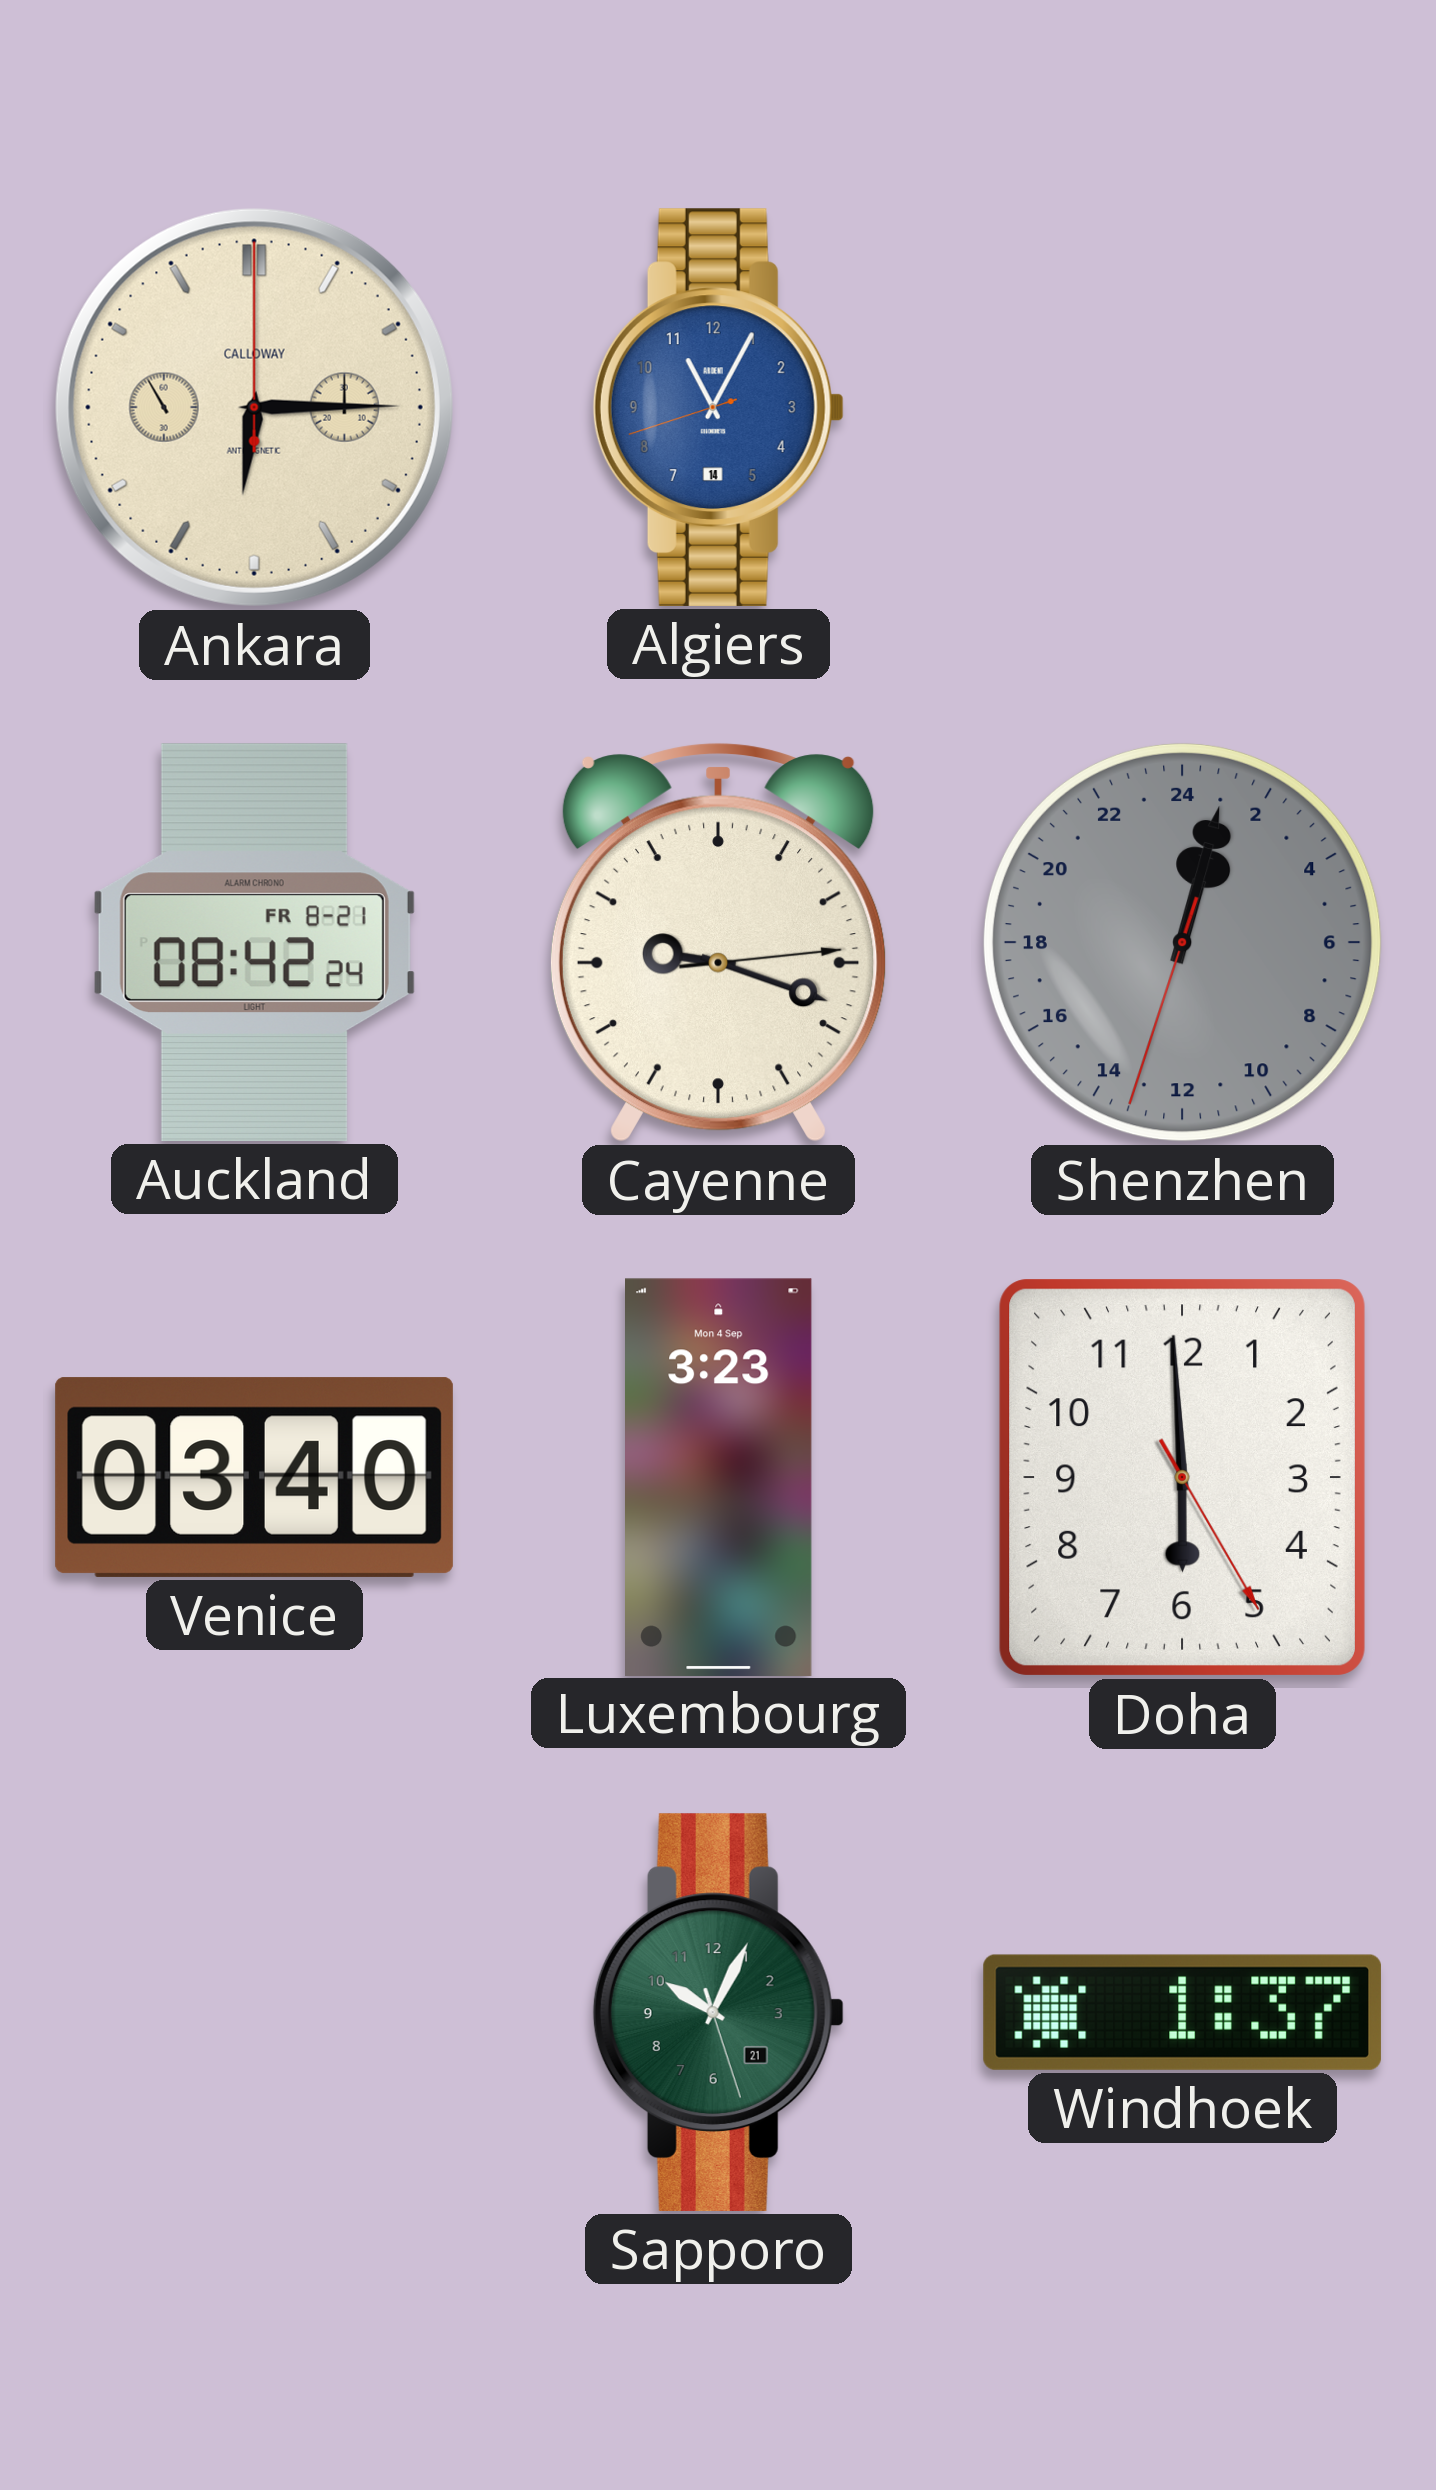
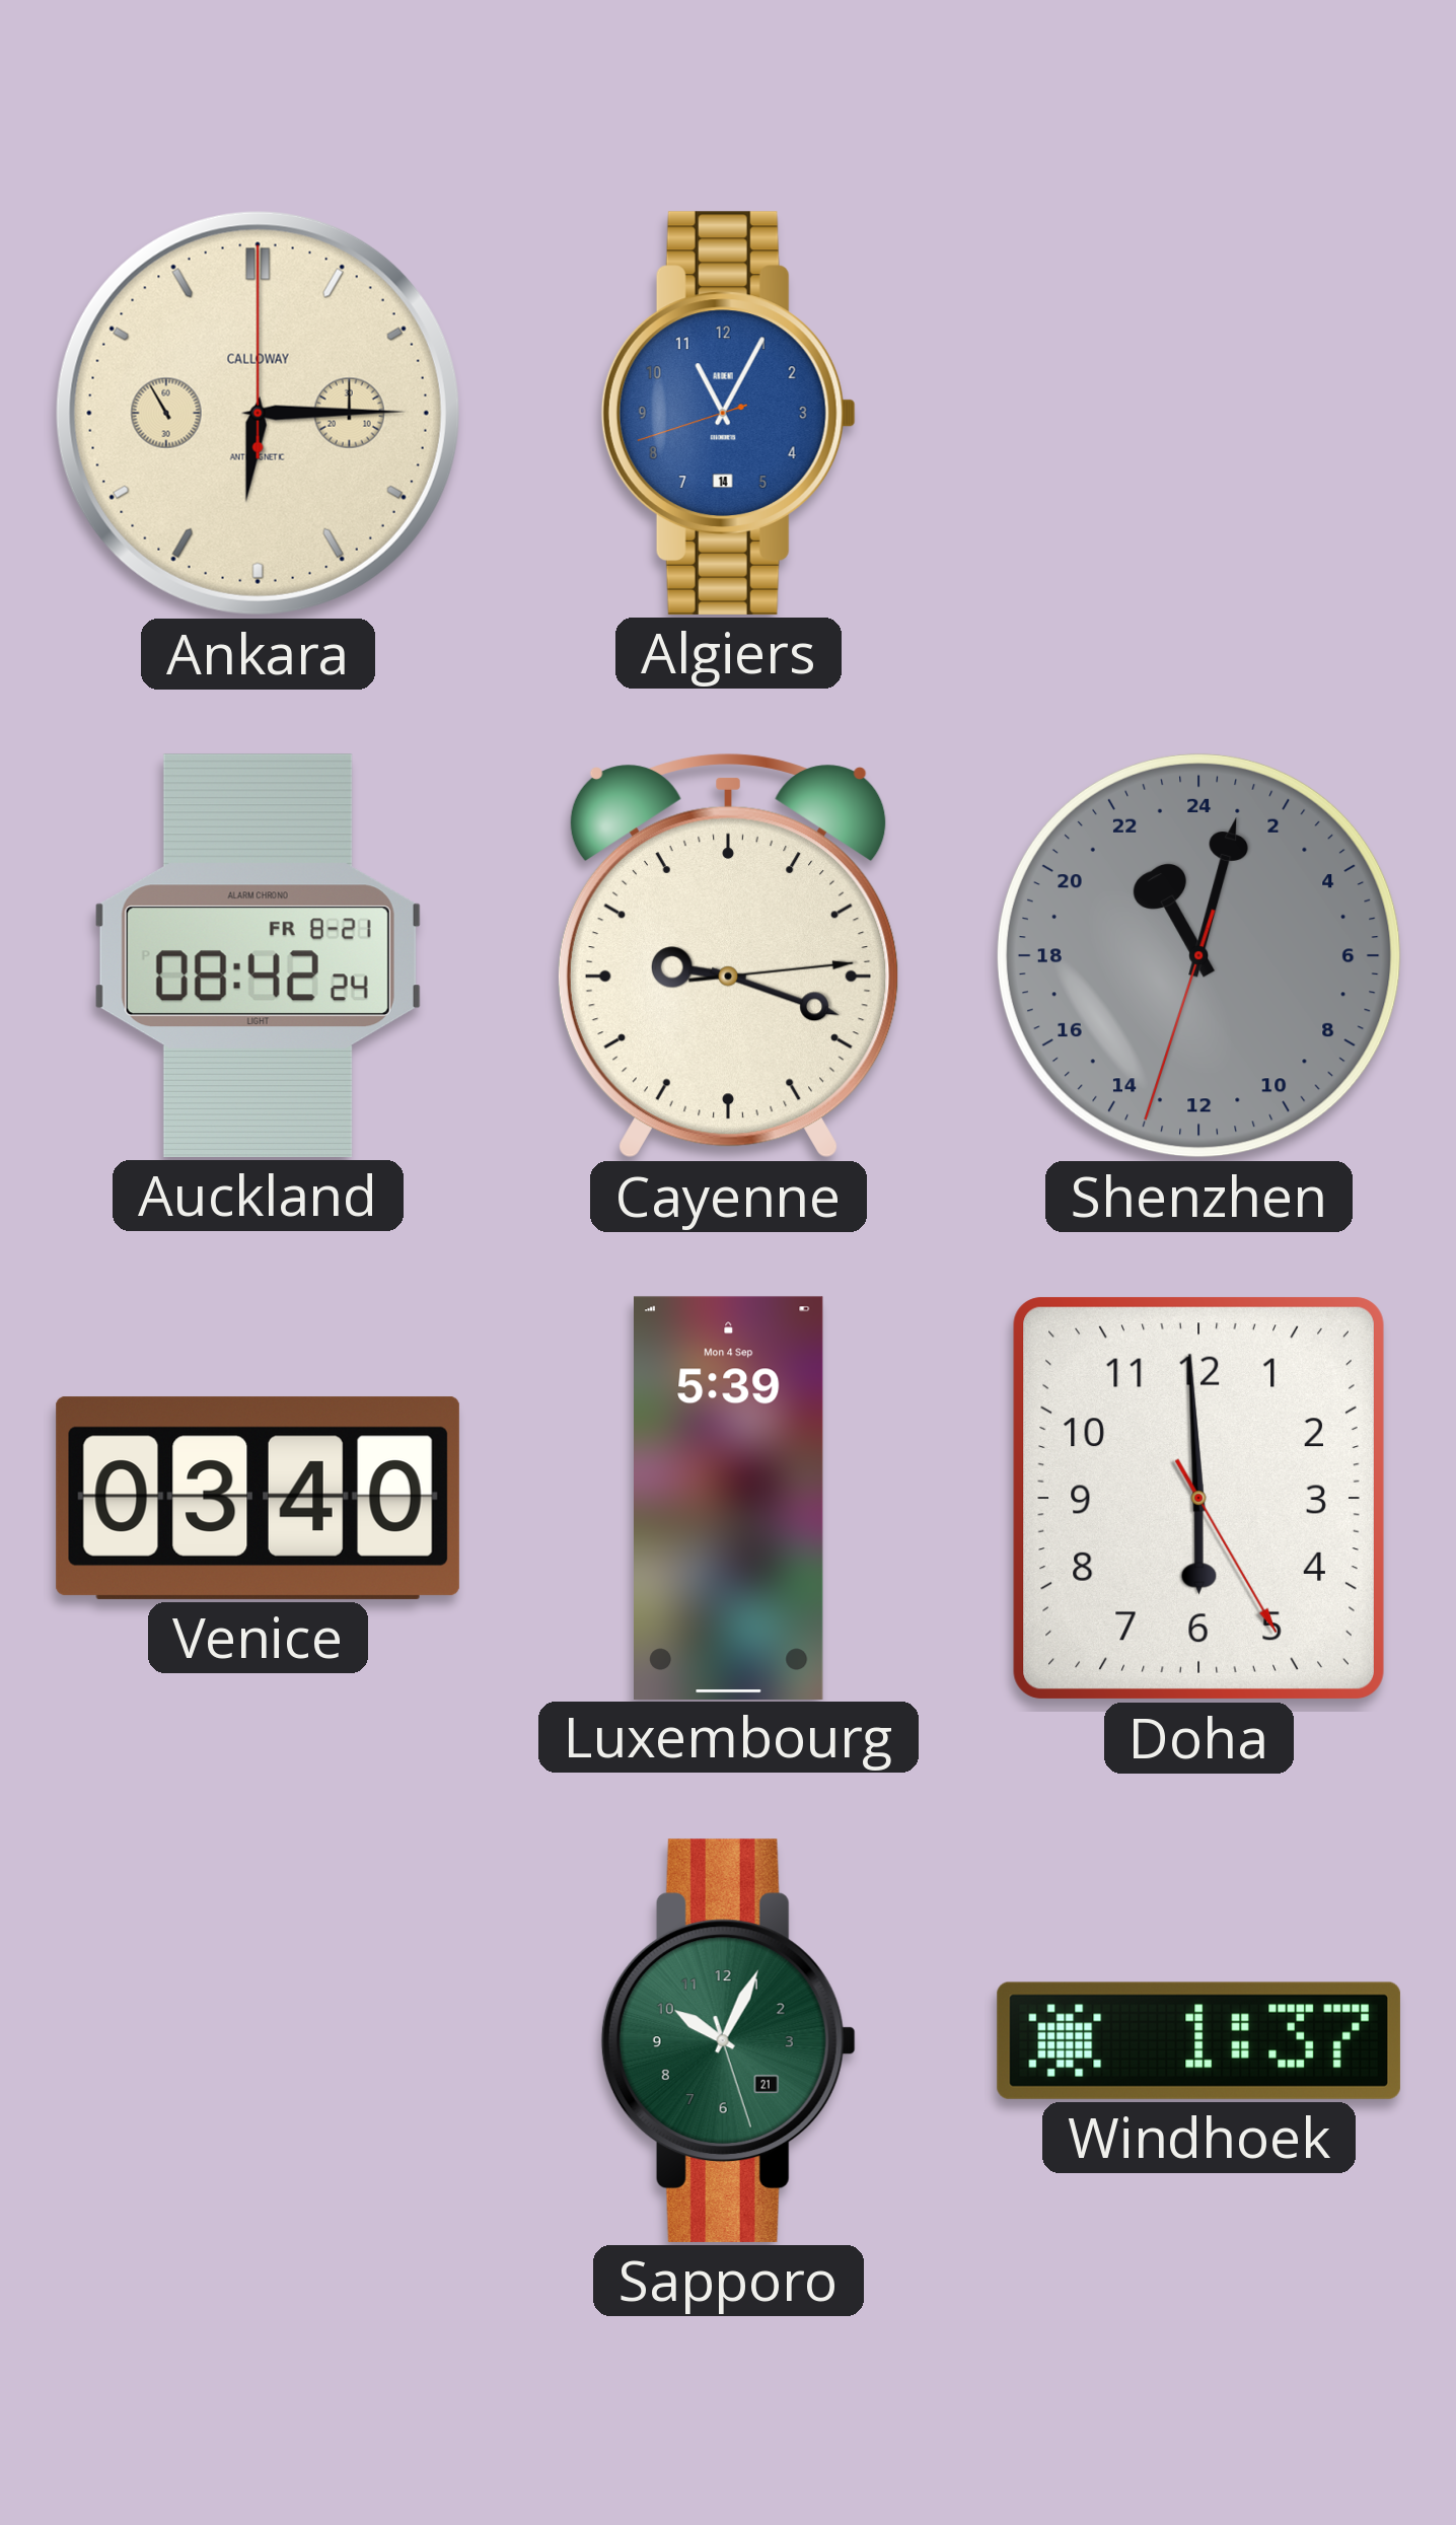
Shenzhen: 1:02 -> 22:02 (1198, 955)
Luxembourg: 3:23 -> 5:39 (729, 1498)
